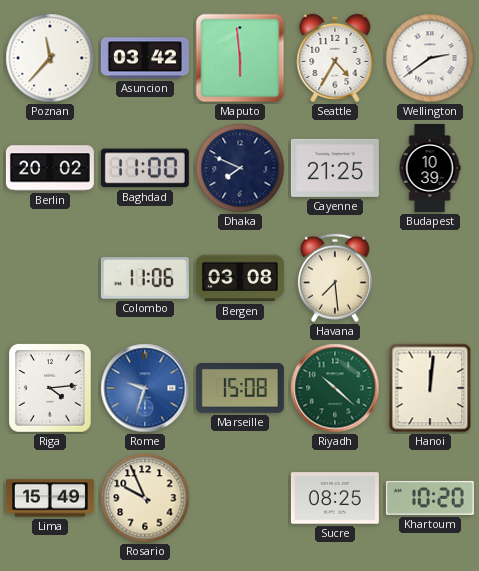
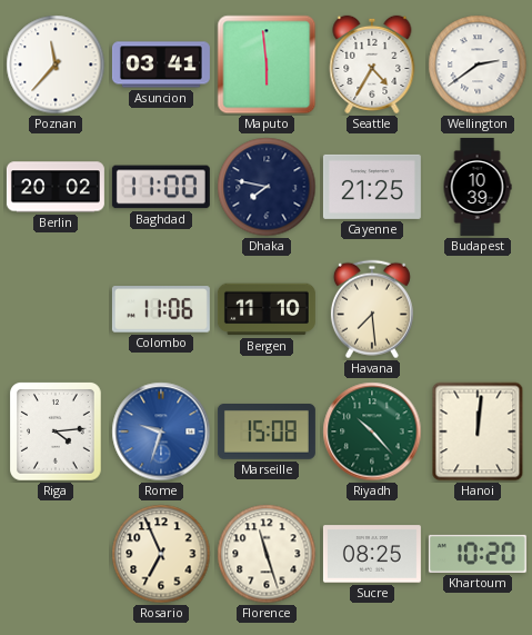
Asuncion: 03:42 -> 03:41 (161, 65)
Dhaka: 7:49 -> 7:47 (267, 187)
Bergen: 03:08 -> 11:10 (267, 309)
Riyadh: 10:22 -> 10:23 (372, 431)
Lima: 15:49 -> none (50, 498)
Rosario: 9:56 -> 6:56 (161, 554)
Florence: none -> 11:27 (267, 554)
